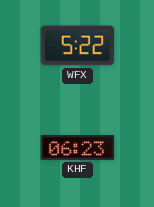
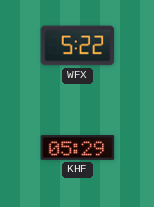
KHF: 06:23 -> 05:29 (78, 148)
